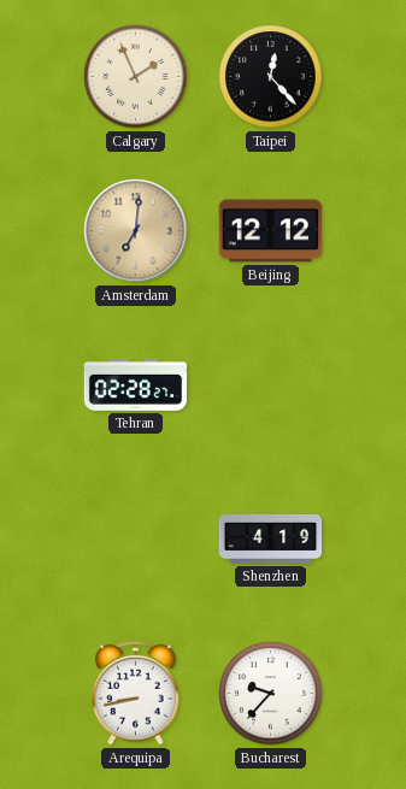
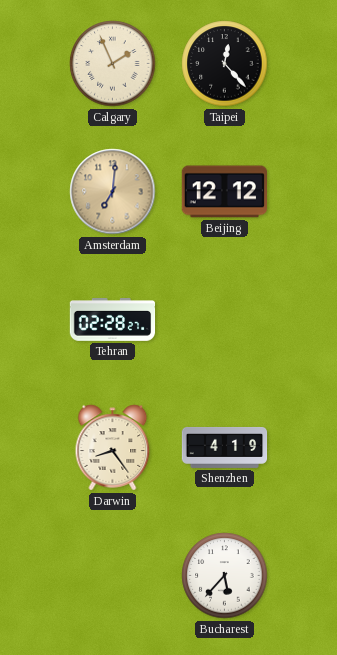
Darwin: none -> 8:24 (113, 448)
Arequipa: 8:43 -> none (136, 693)
Bucharest: 9:37 -> 5:37 (225, 576)
